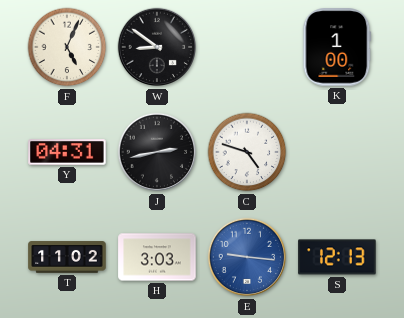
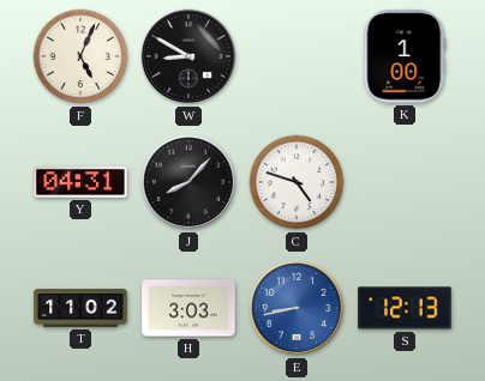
W: 8:51 -> 8:50 (188, 56)
J: 2:43 -> 8:07 (188, 182)
E: 9:16 -> 8:43 (297, 308)
